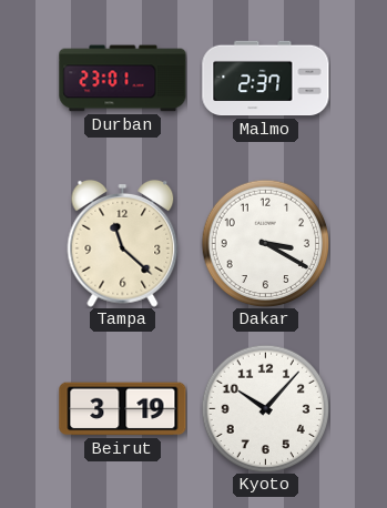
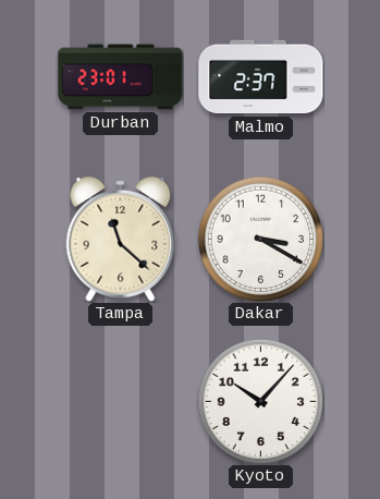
Beirut: 3:19 -> none (123, 409)
